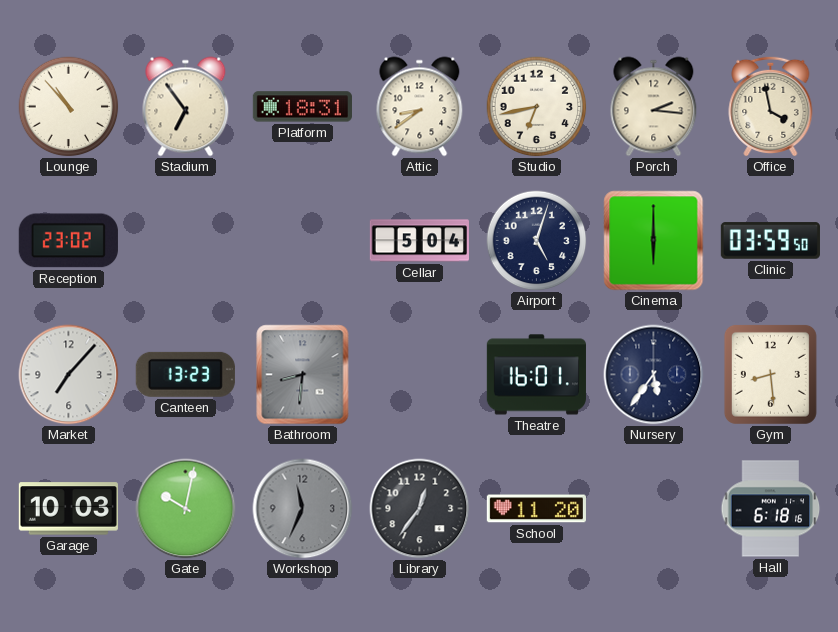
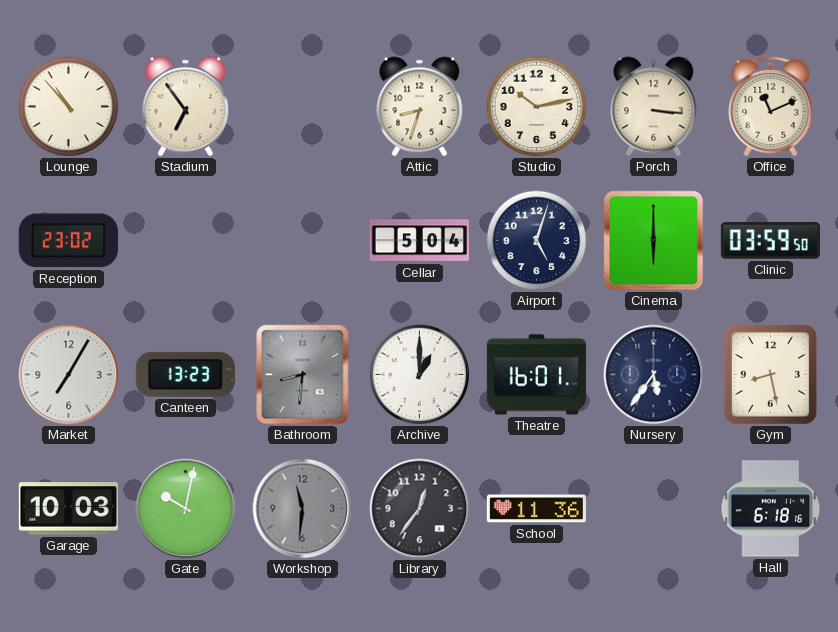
Platform: 18:31 -> none (302, 107)
Attic: 8:39 -> 8:33 (420, 107)
Studio: 6:43 -> 10:13 (537, 107)
Porch: 2:16 -> 3:16 (654, 107)
Office: 3:58 -> 11:11 (771, 106)
Market: 7:07 -> 7:05 (69, 375)
Archive: none -> 1:00 (420, 375)
Gym: 8:29 -> 8:28 (770, 374)
Workshop: 11:34 -> 11:31 (303, 509)
School: 11:20 -> 11:36 (536, 509)
